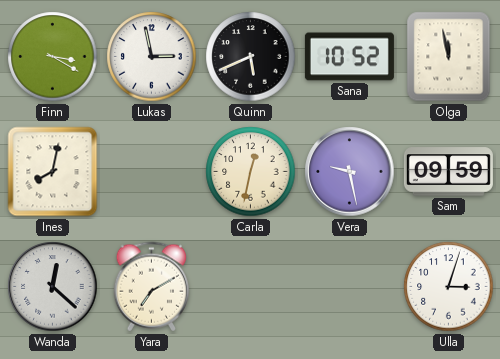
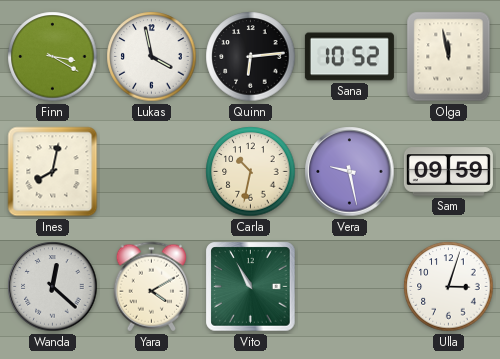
Lukas: 2:58 -> 3:58 (152, 57)
Quinn: 5:41 -> 6:14 (251, 57)
Carla: 12:32 -> 10:32 (251, 172)
Yara: 7:10 -> 4:10 (151, 287)
Vito: none -> 10:55 (251, 287)
